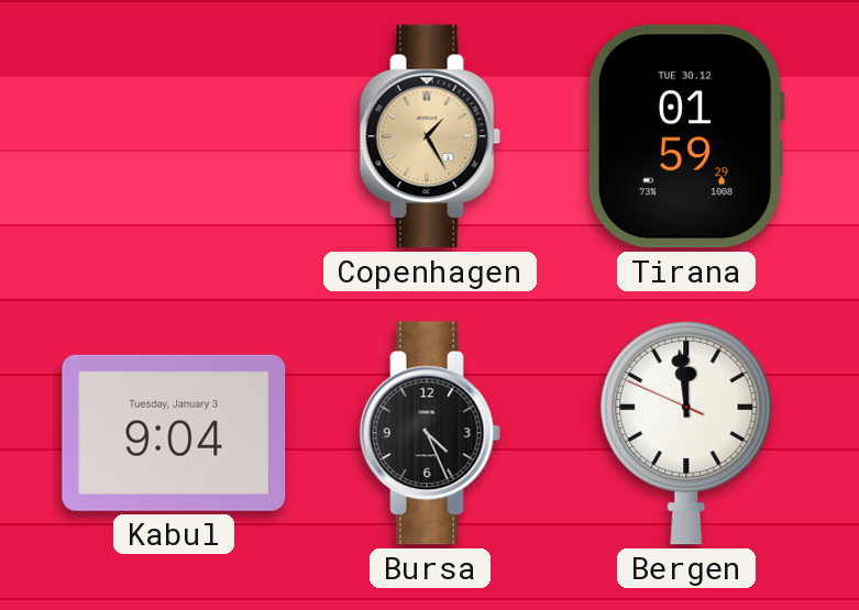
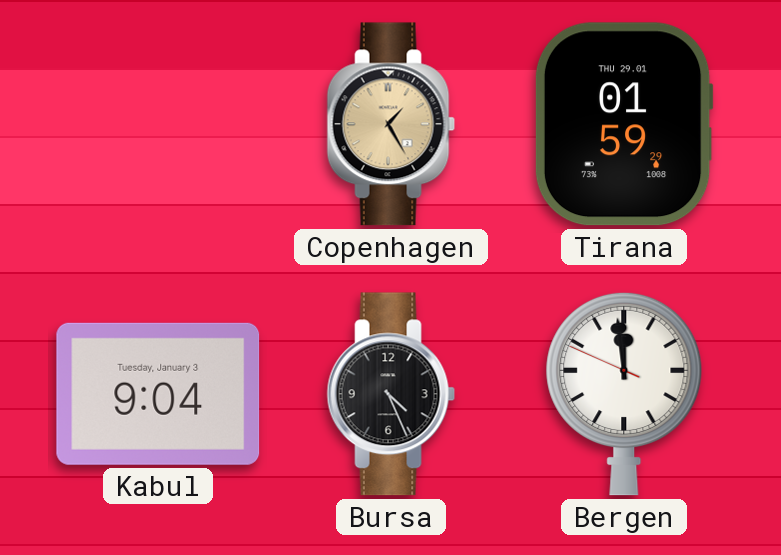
Tirana date: TUE 30.12 -> THU 29.01 (624, 124)
